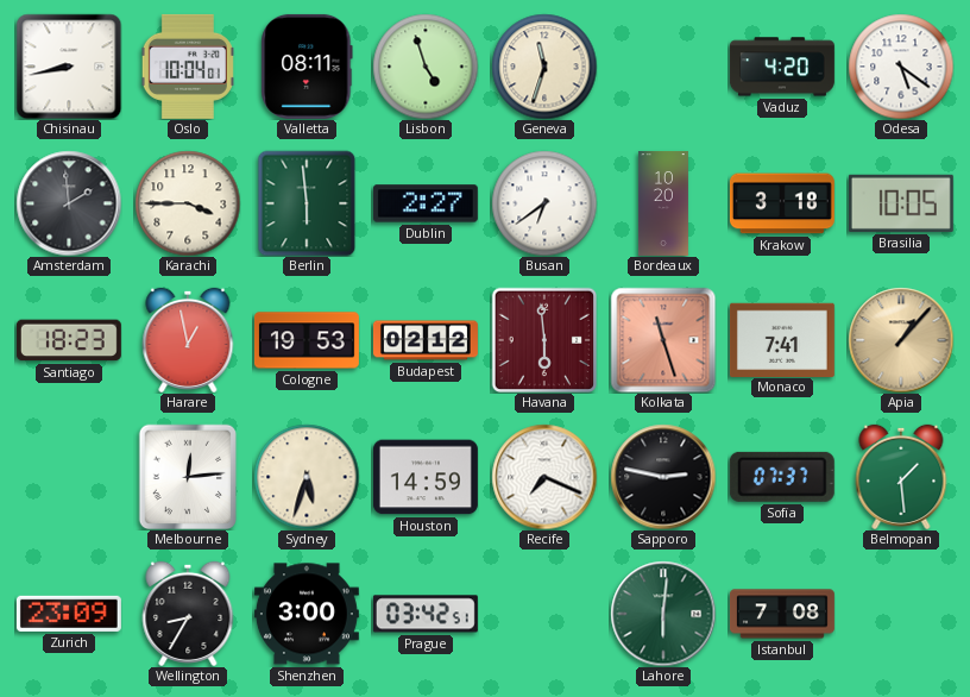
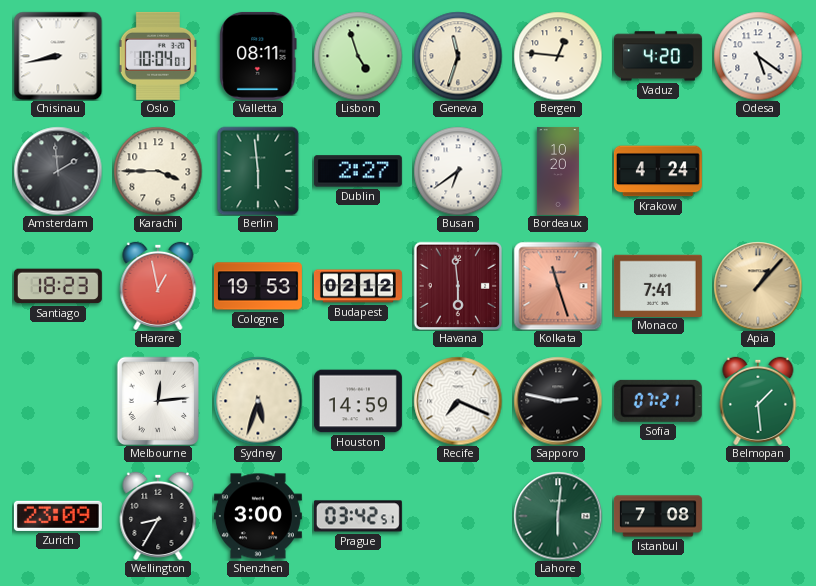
Bergen: none -> 12:46 (558, 56)
Krakow: 3:18 -> 4:24 (658, 171)
Brasilia: 10:05 -> none (901, 203)
Sofia: 07:37 -> 07:21 (658, 401)
